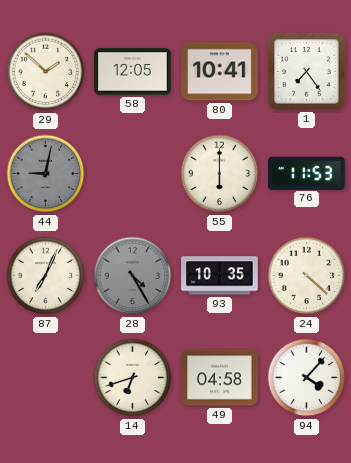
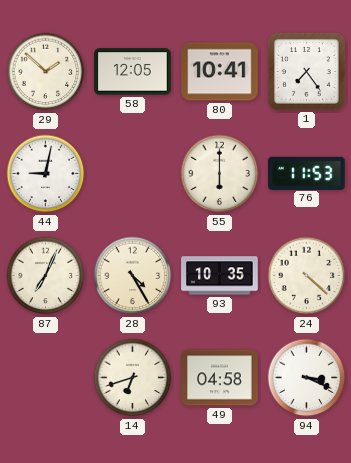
44 dial: grey -> white (46, 174)
28 dial: grey -> cream (133, 276)
94: 4:07 -> 3:19 (307, 378)
